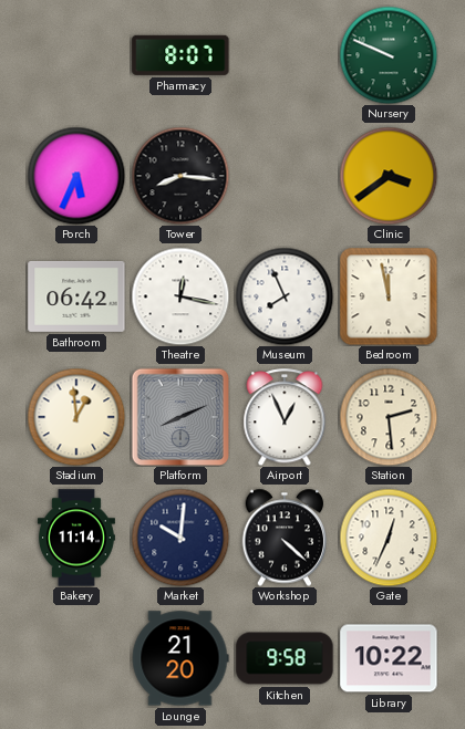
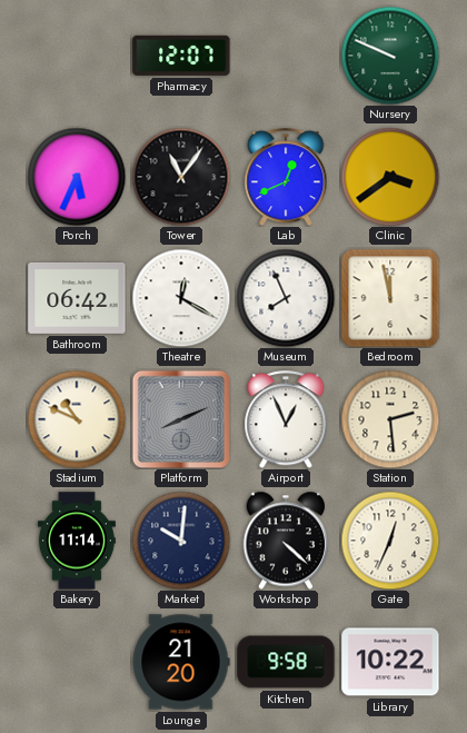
Pharmacy: 8:07 -> 12:07 (181, 56)
Tower: 8:16 -> 11:06 (181, 177)
Lab: none -> 12:41 (286, 177)
Theatre: 12:17 -> 12:20 (181, 298)
Stadium: 12:59 -> 10:49 (77, 419)
